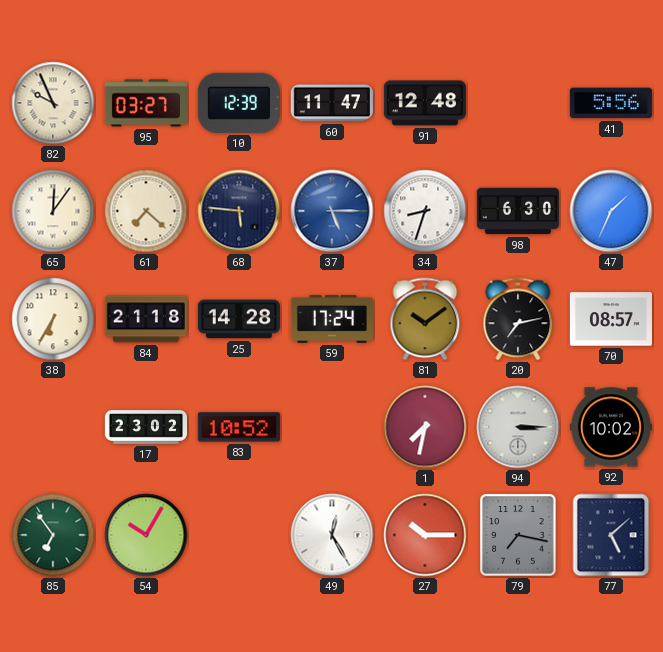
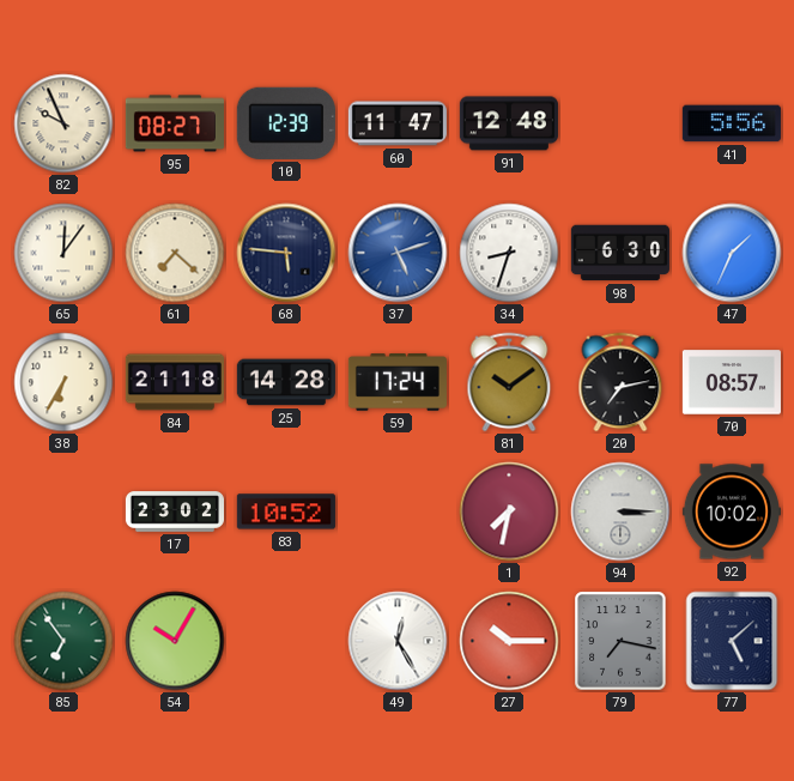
95: 03:27 -> 08:27 (175, 123)
37: 5:15 -> 5:12 (398, 253)
